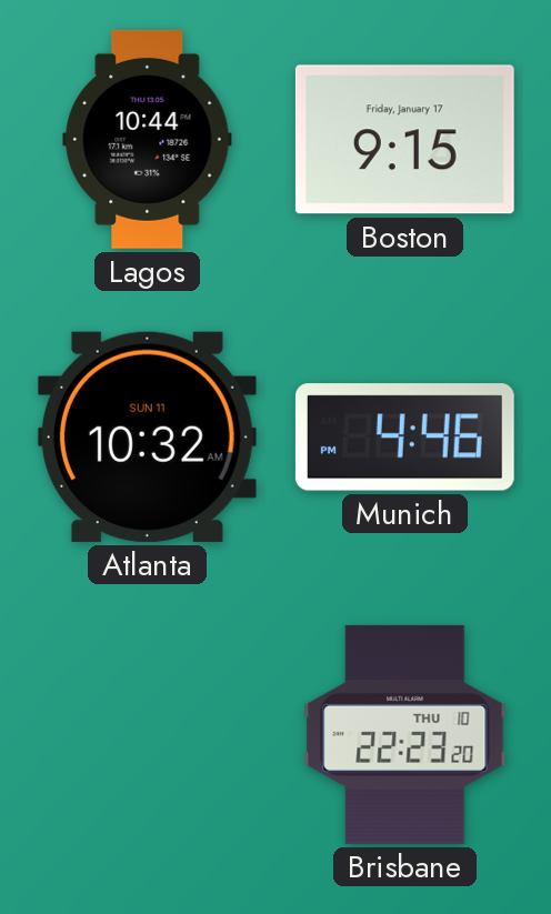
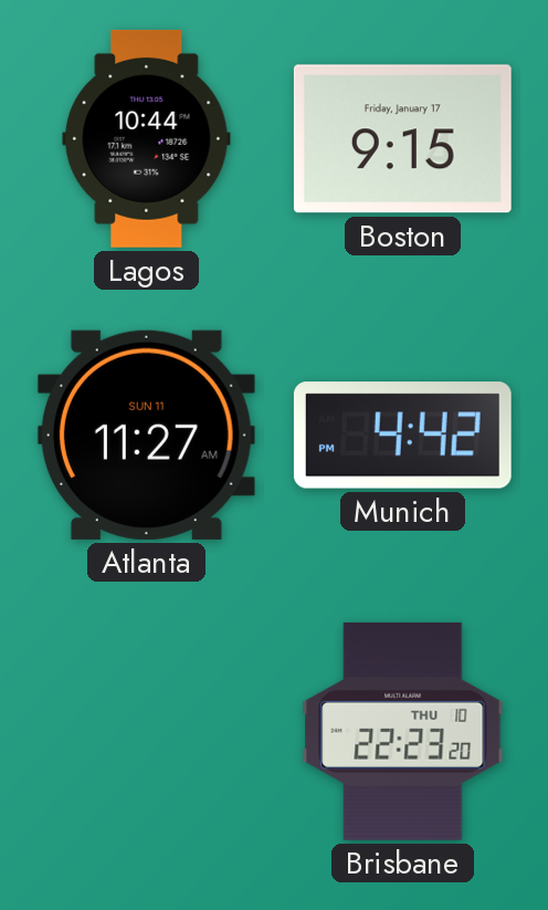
Atlanta: 10:32 -> 11:27 (146, 435)
Munich: 4:46 -> 4:42 (402, 436)
